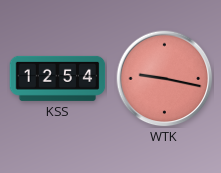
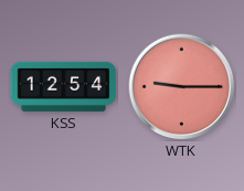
WTK: 9:17 -> 9:15 (182, 87)
